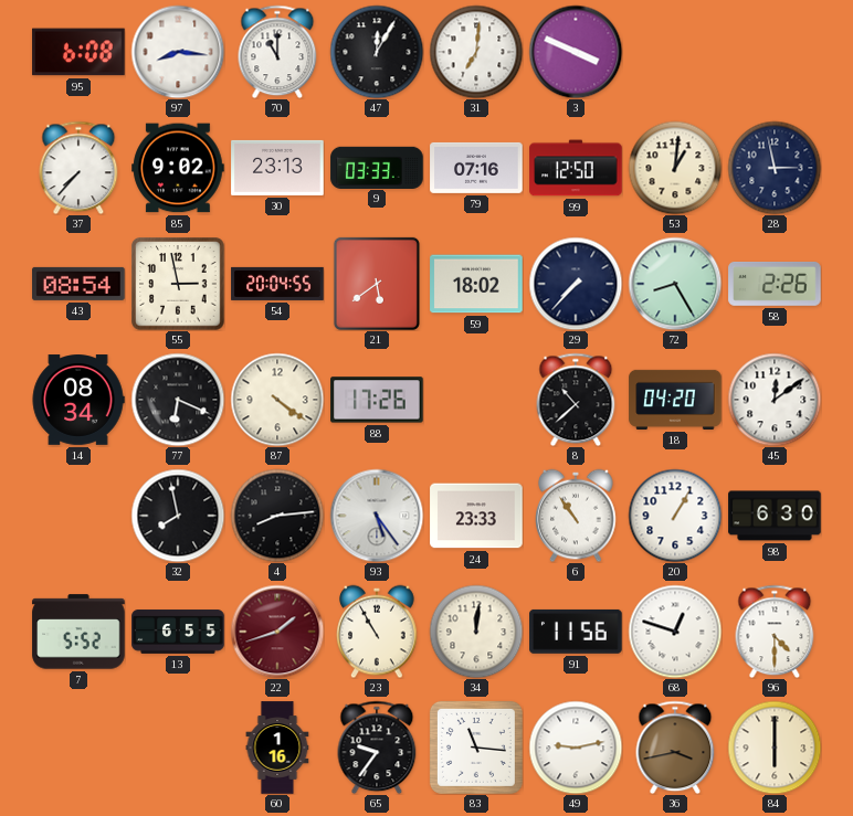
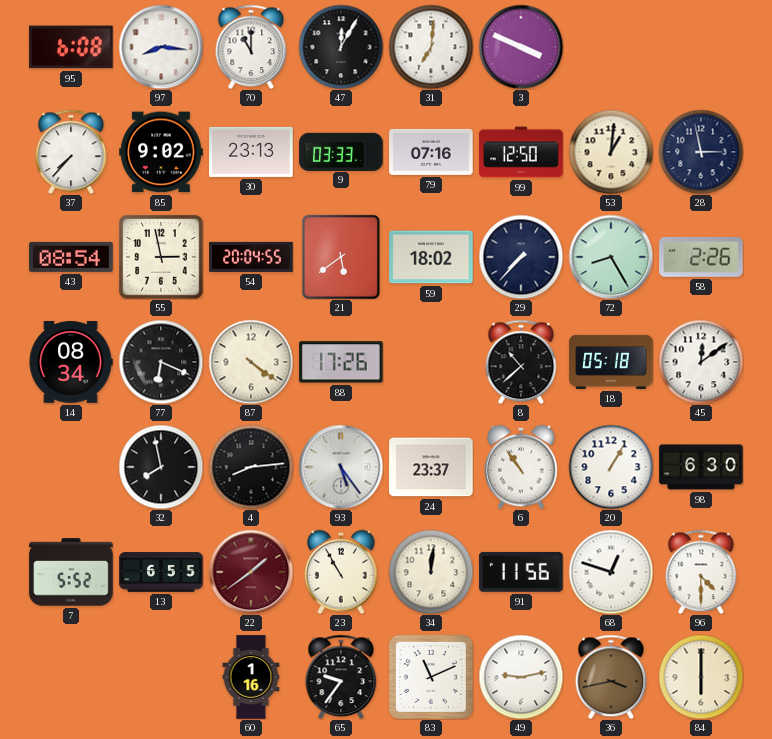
18: 04:20 -> 05:18 (611, 362)
24: 23:33 -> 23:37 (431, 467)
22: 1:42 -> 1:39 (251, 572)
83: 11:16 -> 11:11 (431, 677)
